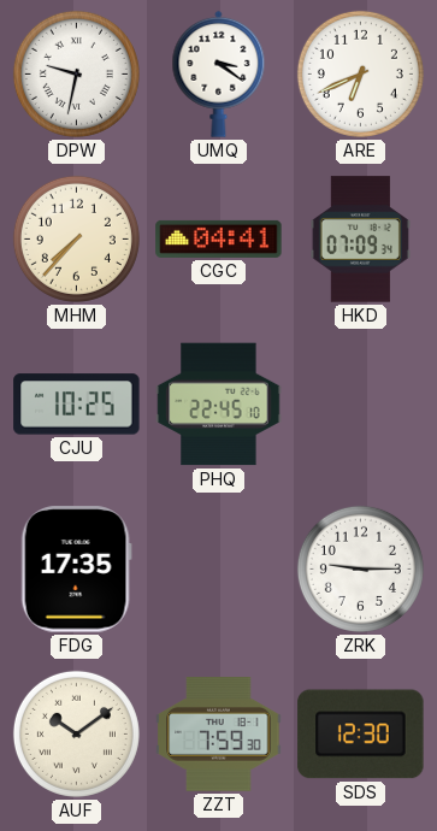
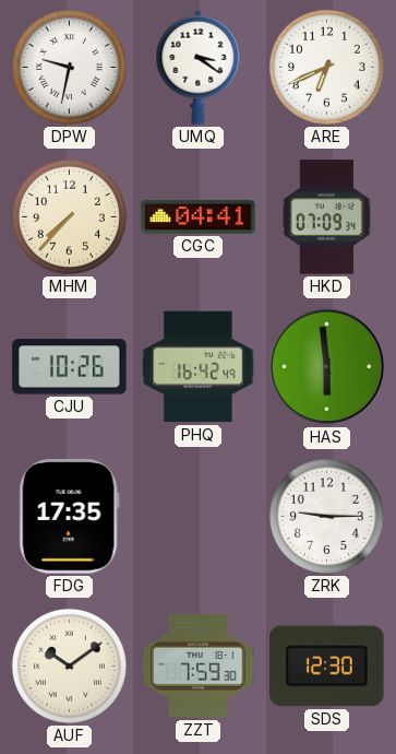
CJU: 10:25 -> 10:26 (70, 367)
PHQ: 22:45 -> 16:42 (199, 367)
HAS: none -> 5:59 (327, 367)
